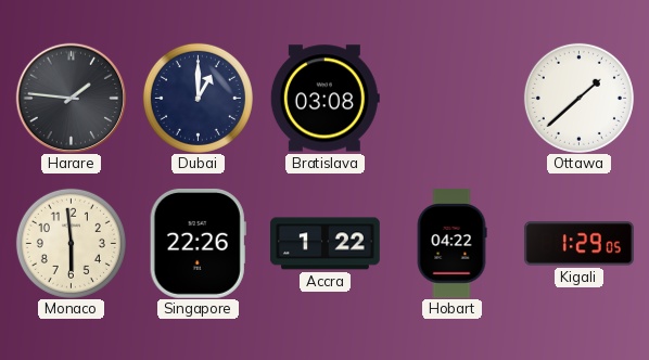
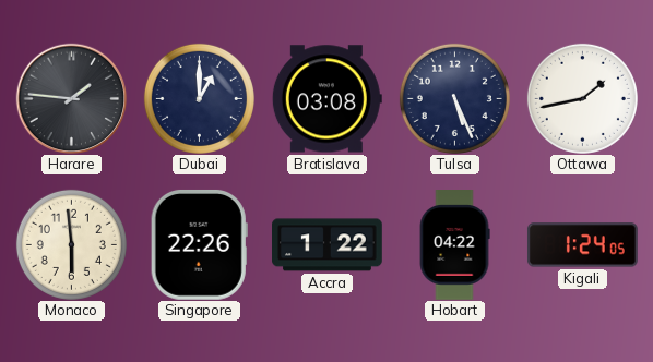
Tulsa: none -> 5:26 (454, 98)
Ottawa: 1:38 -> 1:43 (582, 98)
Kigali: 1:29 -> 1:24 (583, 245)
